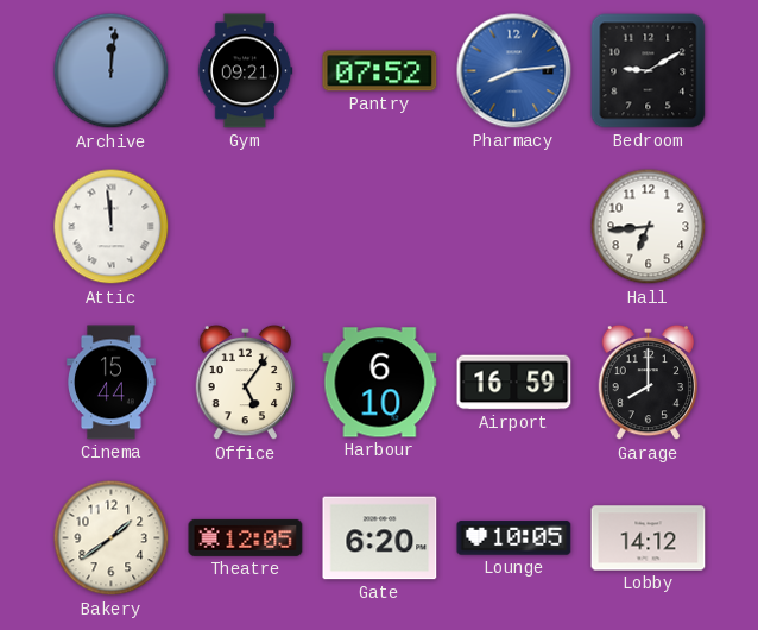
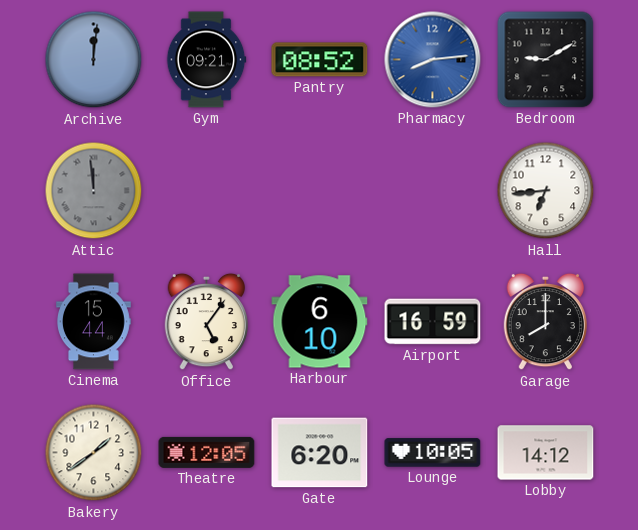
Pantry: 07:52 -> 08:52 (320, 60)
Attic dial: white -> grey (94, 191)
